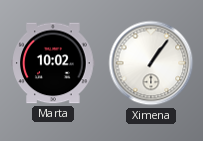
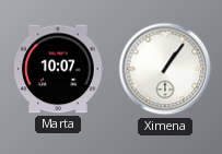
Marta: 10:02 -> 10:07 (58, 69)
